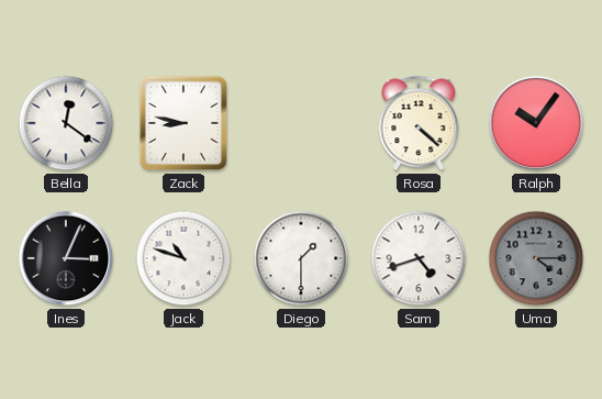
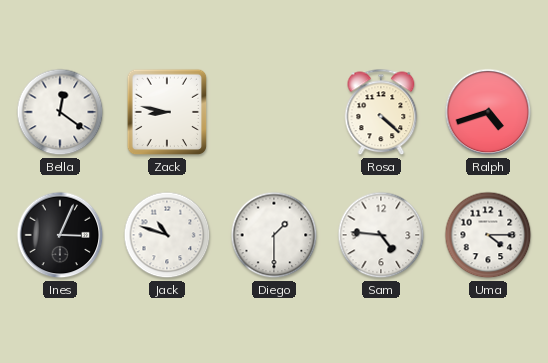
Ralph: 10:06 -> 4:42 (488, 112)
Sam: 4:42 -> 4:46 (381, 235)
Uma dial: grey -> white (488, 235)
